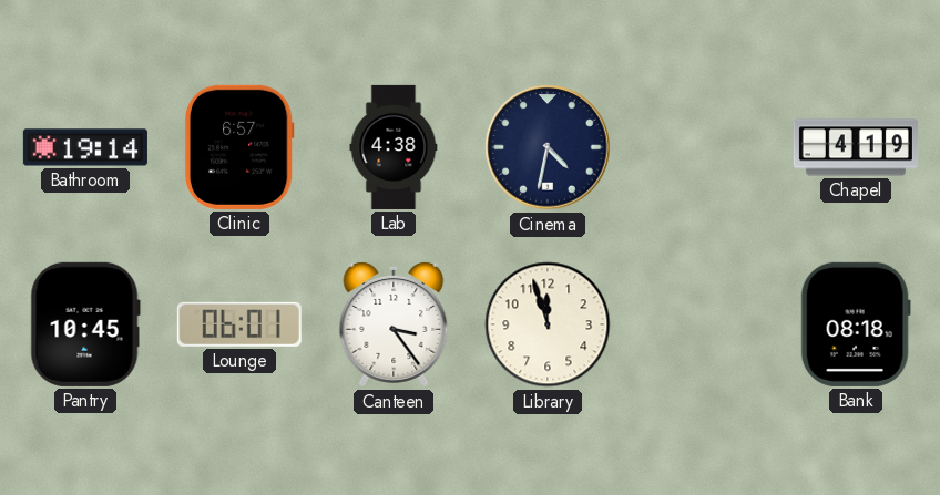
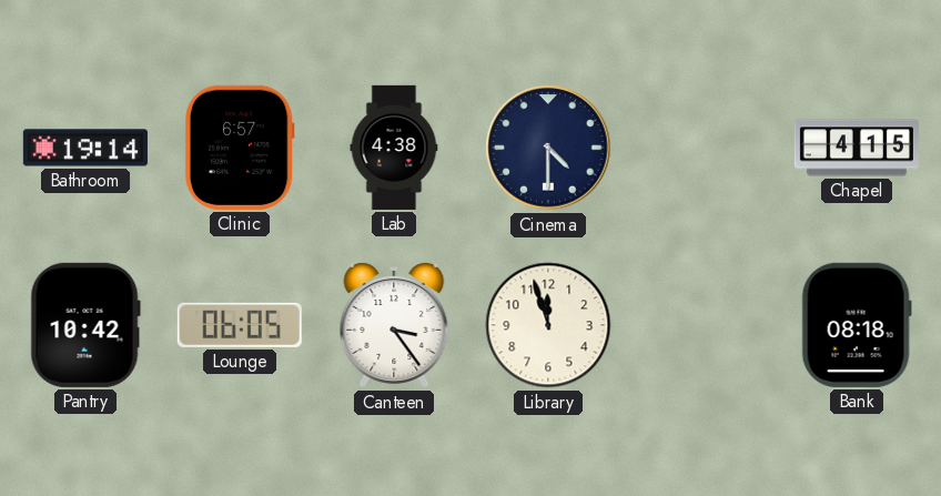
Cinema: 4:32 -> 4:30 (548, 148)
Chapel: 4:19 -> 4:15 (857, 148)
Pantry: 10:45 -> 10:42 (85, 325)
Lounge: 06:01 -> 06:05 (240, 325)
